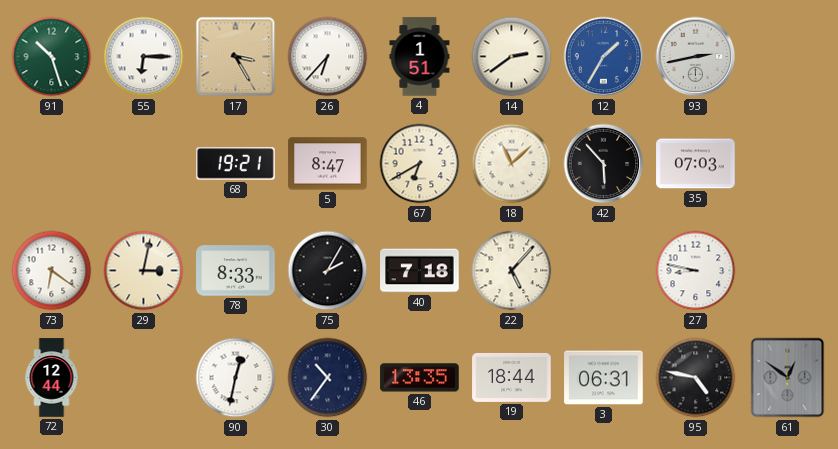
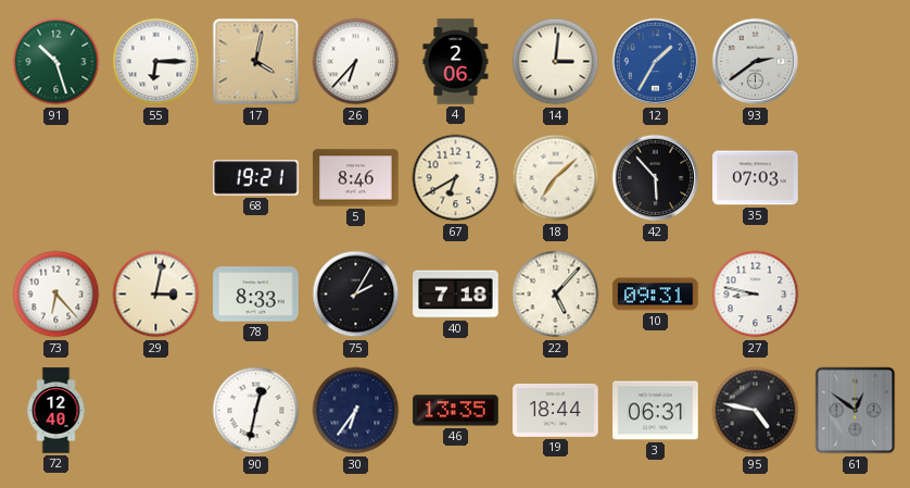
17: 3:25 -> 4:02 (256, 62)
4: 1:51 -> 2:06 (456, 62)
14: 2:39 -> 3:01 (556, 62)
93: 2:43 -> 2:39 (756, 62)
5: 8:47 -> 8:46 (356, 178)
18: 11:08 -> 7:08 (556, 178)
73: 6:21 -> 6:23 (56, 295)
10: none -> 09:31 (656, 295)
72: 12:44 -> 12:40 (56, 411)
30: 10:36 -> 6:36 (356, 411)
